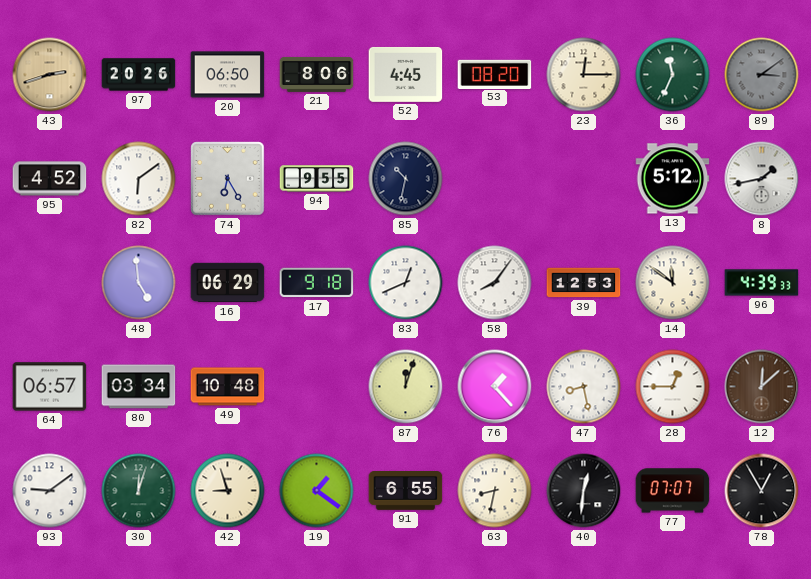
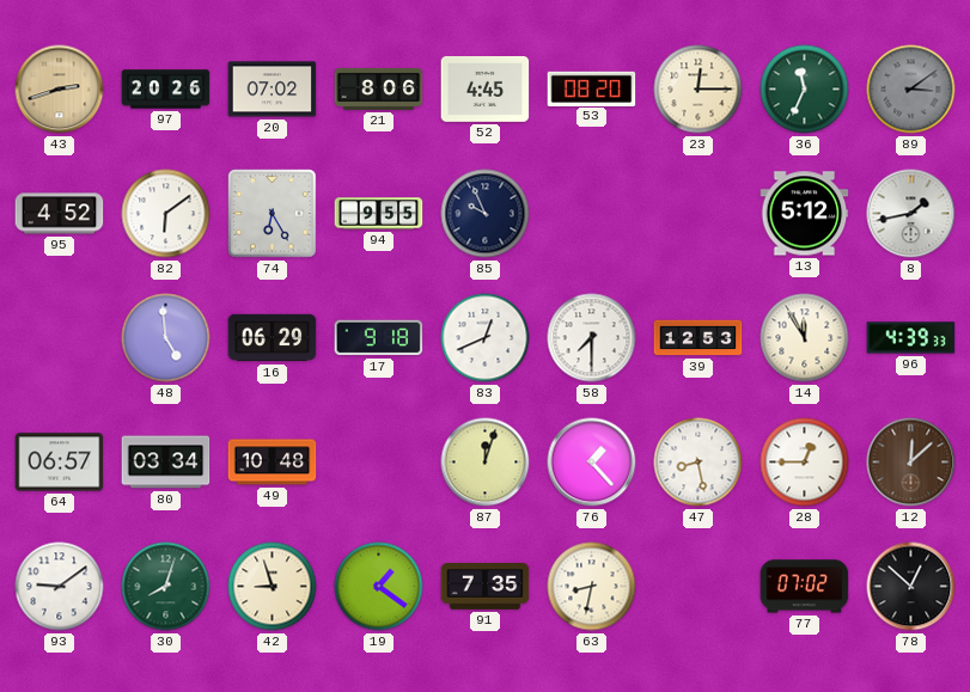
20: 06:50 -> 07:02 (273, 90)
85: 10:32 -> 9:56 (486, 214)
58: 8:06 -> 7:30 (592, 338)
14: 11:51 -> 11:55 (805, 338)
30: 12:03 -> 8:03 (166, 587)
91: 6:55 -> 7:35 (486, 587)
40: 12:31 -> none (584, 491)
77: 07:07 -> 07:02 (805, 587)
78: 12:55 -> 12:52 (911, 587)
